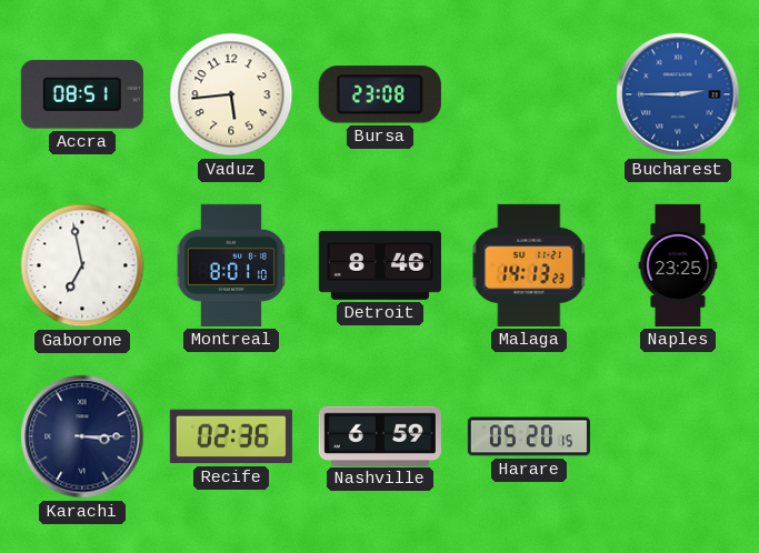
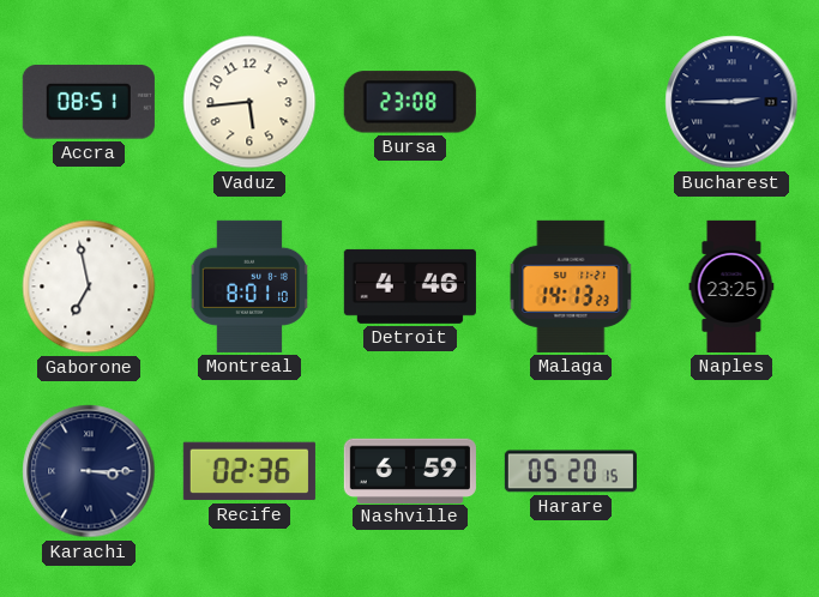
Bucharest dial: blue -> navy (731, 102)
Detroit: 8:46 -> 4:46 (410, 287)
